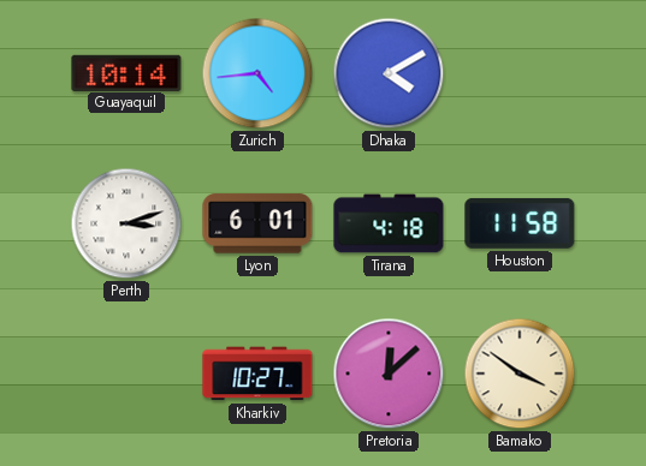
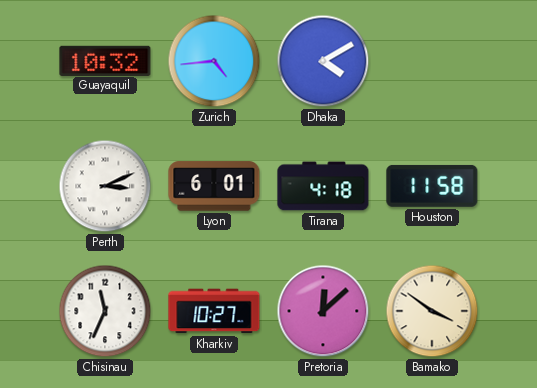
Guayaquil: 10:14 -> 10:32 (105, 60)
Perth: 3:12 -> 3:11 (105, 186)
Chisinau: none -> 11:34 (105, 311)
